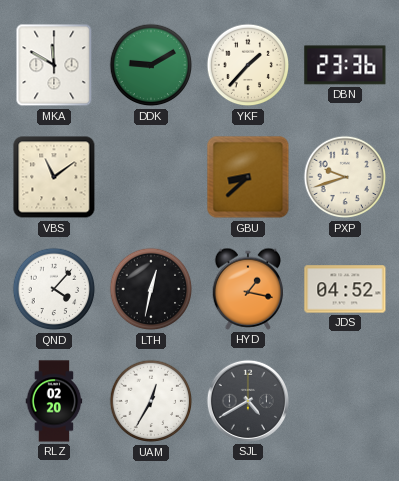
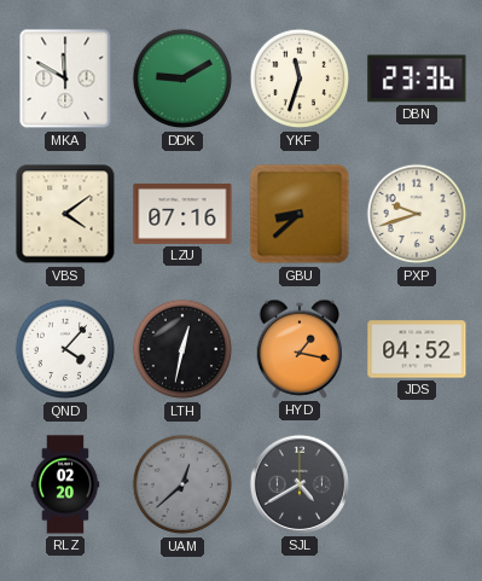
YKF: 1:37 -> 11:33 (300, 79)
VBS: 11:09 -> 4:09 (65, 214)
LZU: none -> 07:16 (182, 214)
UAM: 12:35 -> 12:38 (182, 484)
UAM dial: white -> grey (182, 484)
